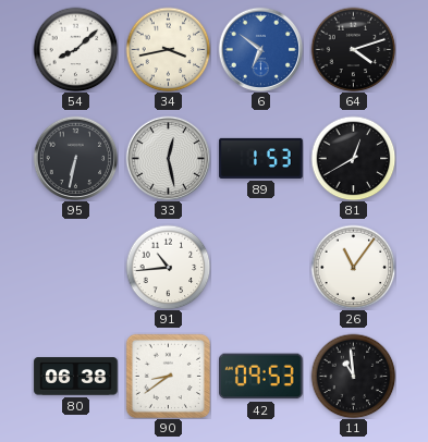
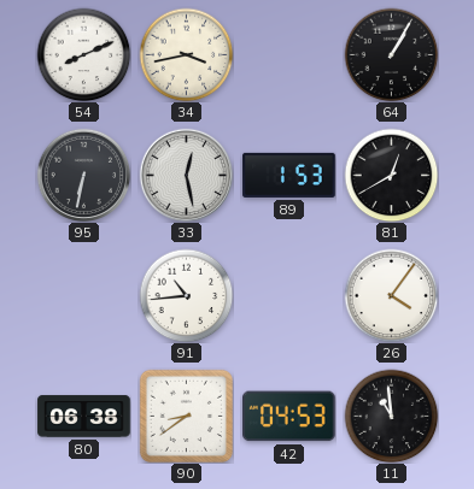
54: 8:08 -> 8:11 (83, 54)
6: 6:51 -> none (260, 49)
64: 4:12 -> 1:05 (391, 54)
26: 11:06 -> 4:06 (391, 295)
42: 09:53 -> 04:53 (289, 417)
